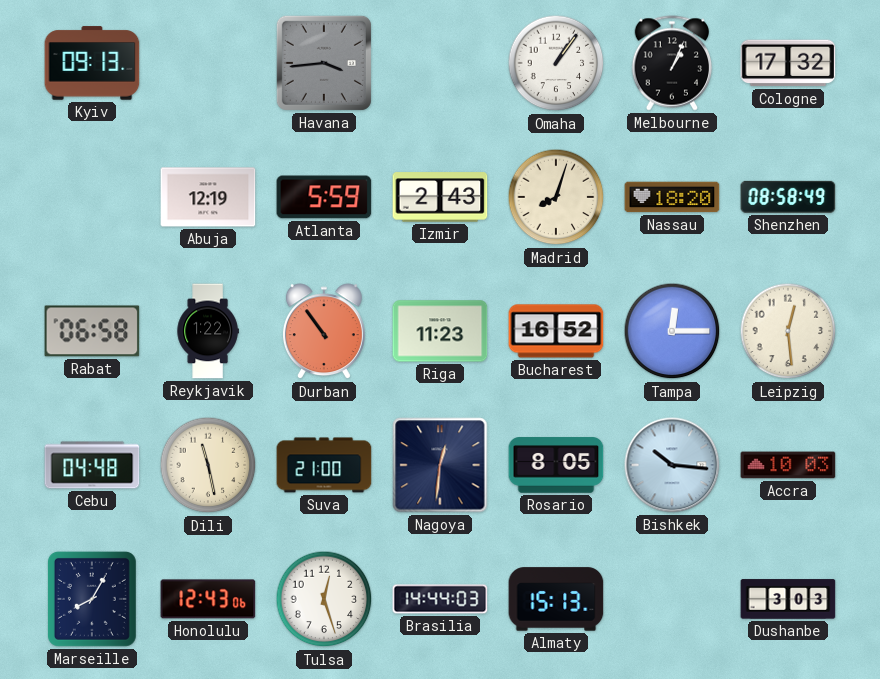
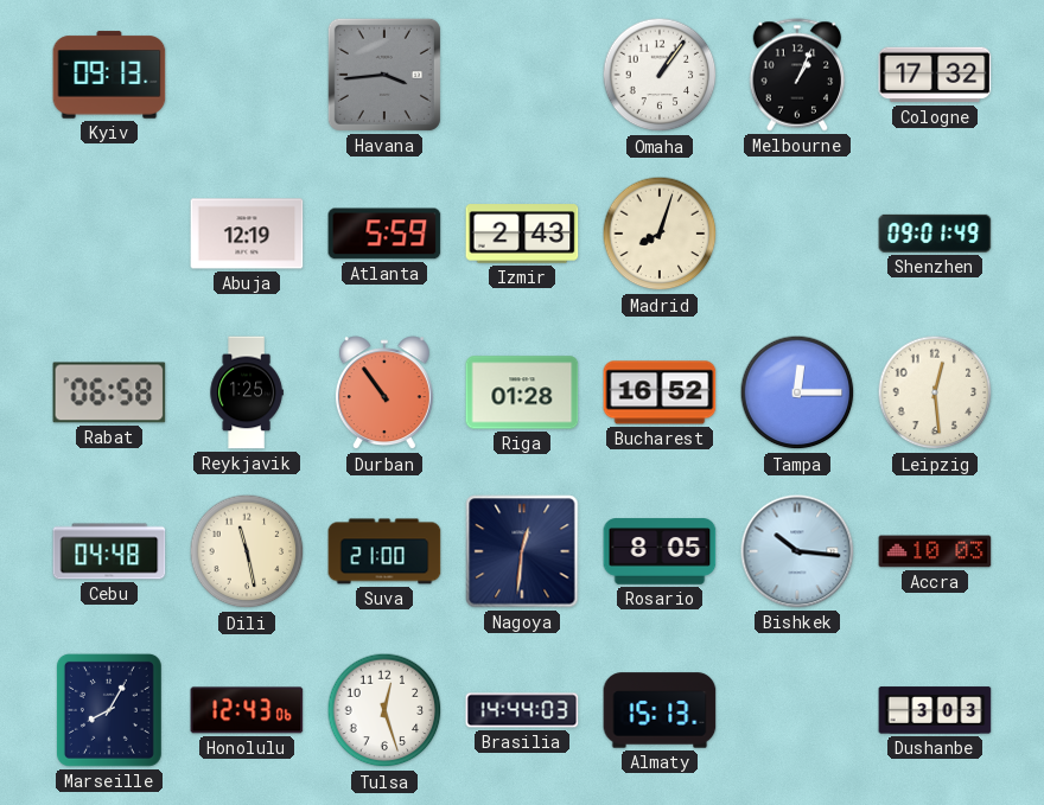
Nassau: 18:20 -> none (672, 197)
Shenzhen: 08:58 -> 09:01 (935, 234)
Reykjavik: 1:22 -> 1:25 (247, 392)
Riga: 11:23 -> 01:28 (522, 392)
